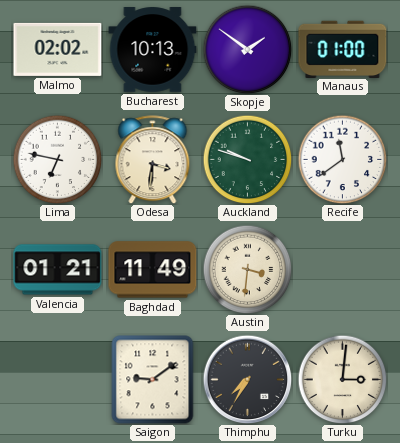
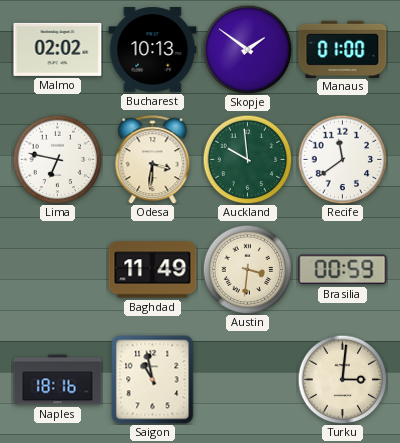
Auckland: 9:48 -> 9:59 (247, 159)
Valencia: 01:21 -> none (58, 270)
Brasilia: none -> 00:59 (343, 270)
Naples: none -> 18:16 (58, 380)
Saigon: 9:09 -> 10:58 (153, 380)
Thimphu: 7:35 -> none (247, 379)
